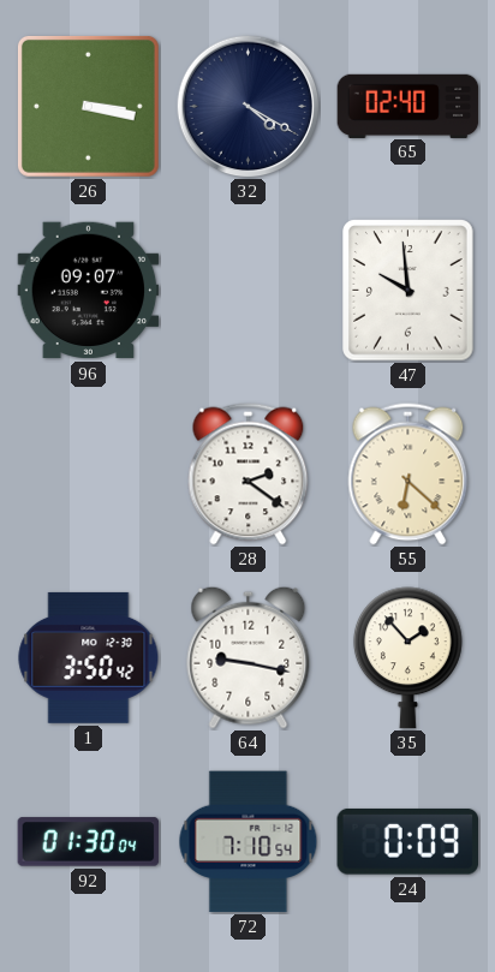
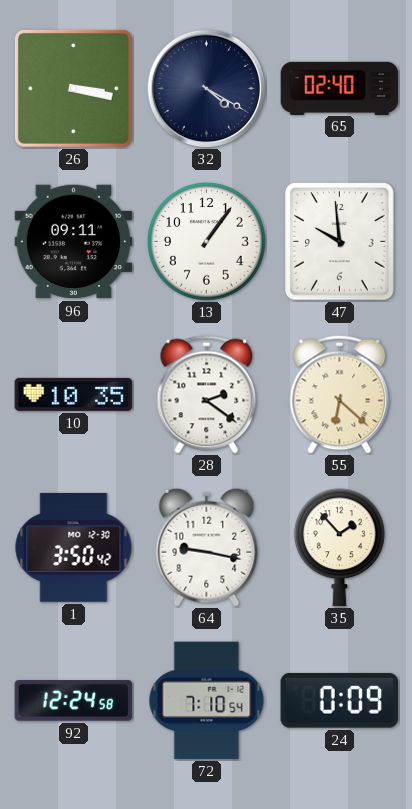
96: 09:07 -> 09:11 (74, 242)
13: none -> 1:06 (207, 242)
10: none -> 10:35 (74, 394)
92: 01:30 -> 12:24 (74, 701)
